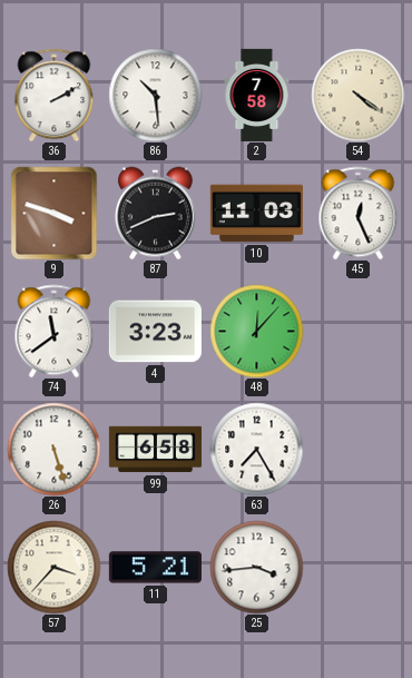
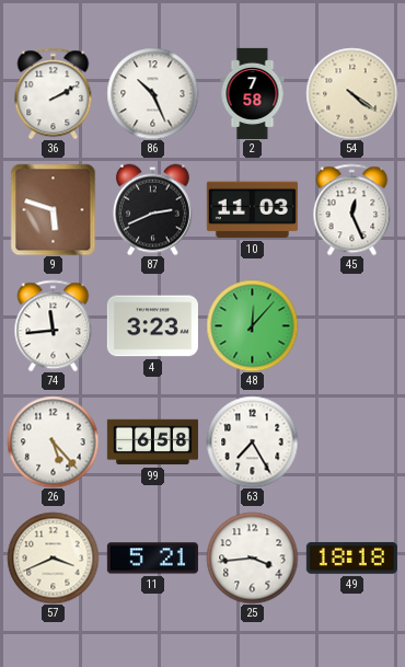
86: 10:29 -> 10:26 (152, 93)
9: 3:48 -> 5:48 (54, 209)
74: 11:39 -> 11:44 (54, 325)
26: 5:27 -> 5:23 (53, 441)
57: 3:37 -> 3:41 (53, 557)
49: none -> 18:18 (351, 557)
